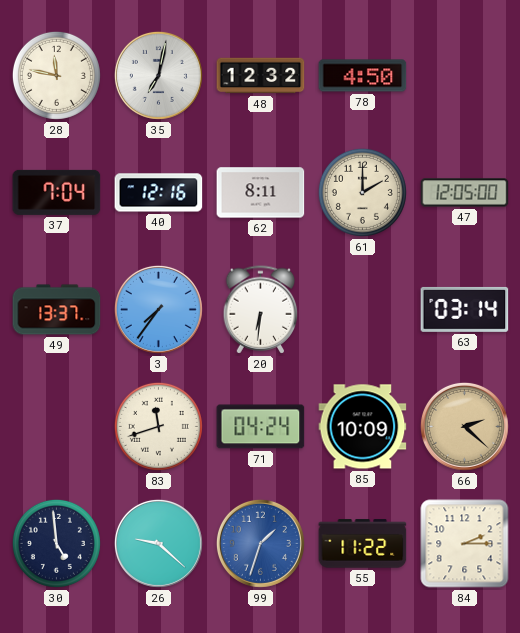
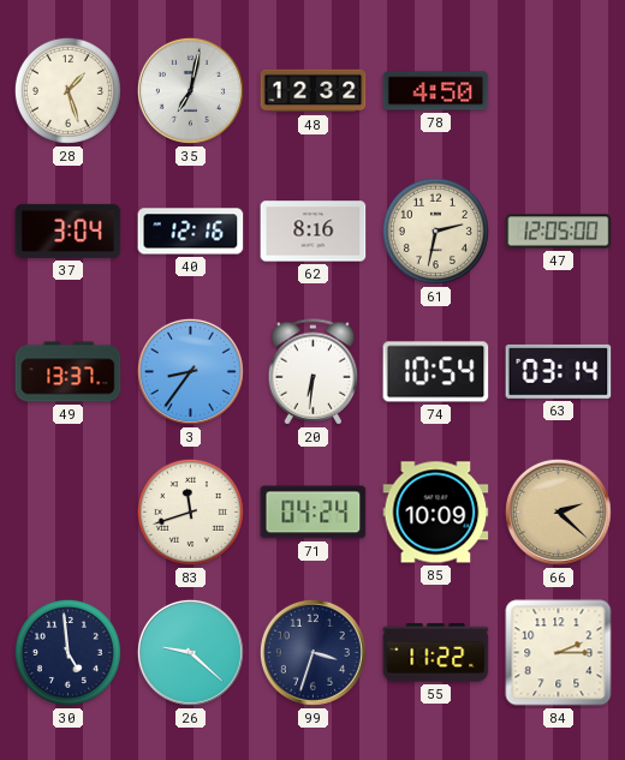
28: 11:47 -> 1:27 (67, 90)
37: 7:04 -> 3:04 (69, 231)
62: 8:11 -> 8:16 (314, 232)
61: 2:00 -> 2:32 (435, 231)
3: 7:36 -> 8:36 (190, 371)
74: none -> 10:54 (436, 372)
99: 1:33 -> 3:33 (312, 652)
99 dial: blue -> navy (312, 652)
